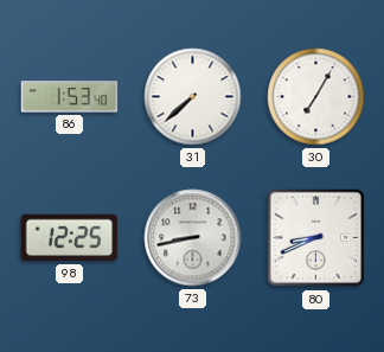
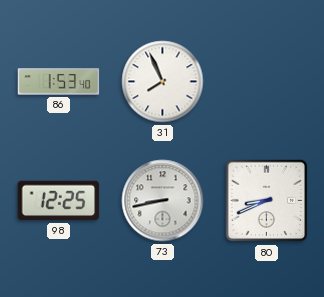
31: 7:38 -> 7:56 (163, 82)
30: 7:05 -> none (316, 97)
